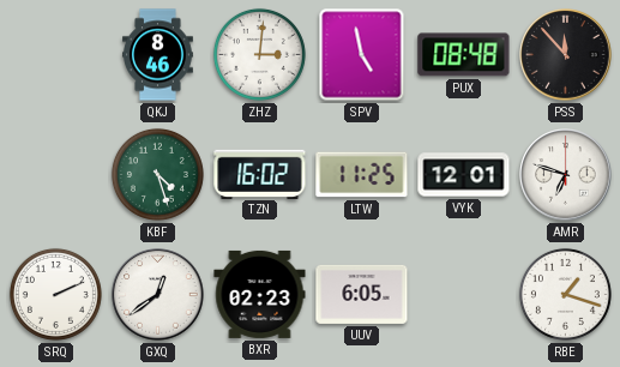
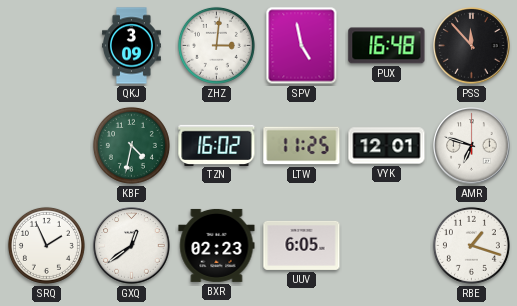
QKJ: 8:46 -> 3:09 (132, 46)
PUX: 08:48 -> 16:48 (387, 46)
KBF: 4:27 -> 4:32 (131, 145)
SRQ: 2:11 -> 1:56 (46, 245)
